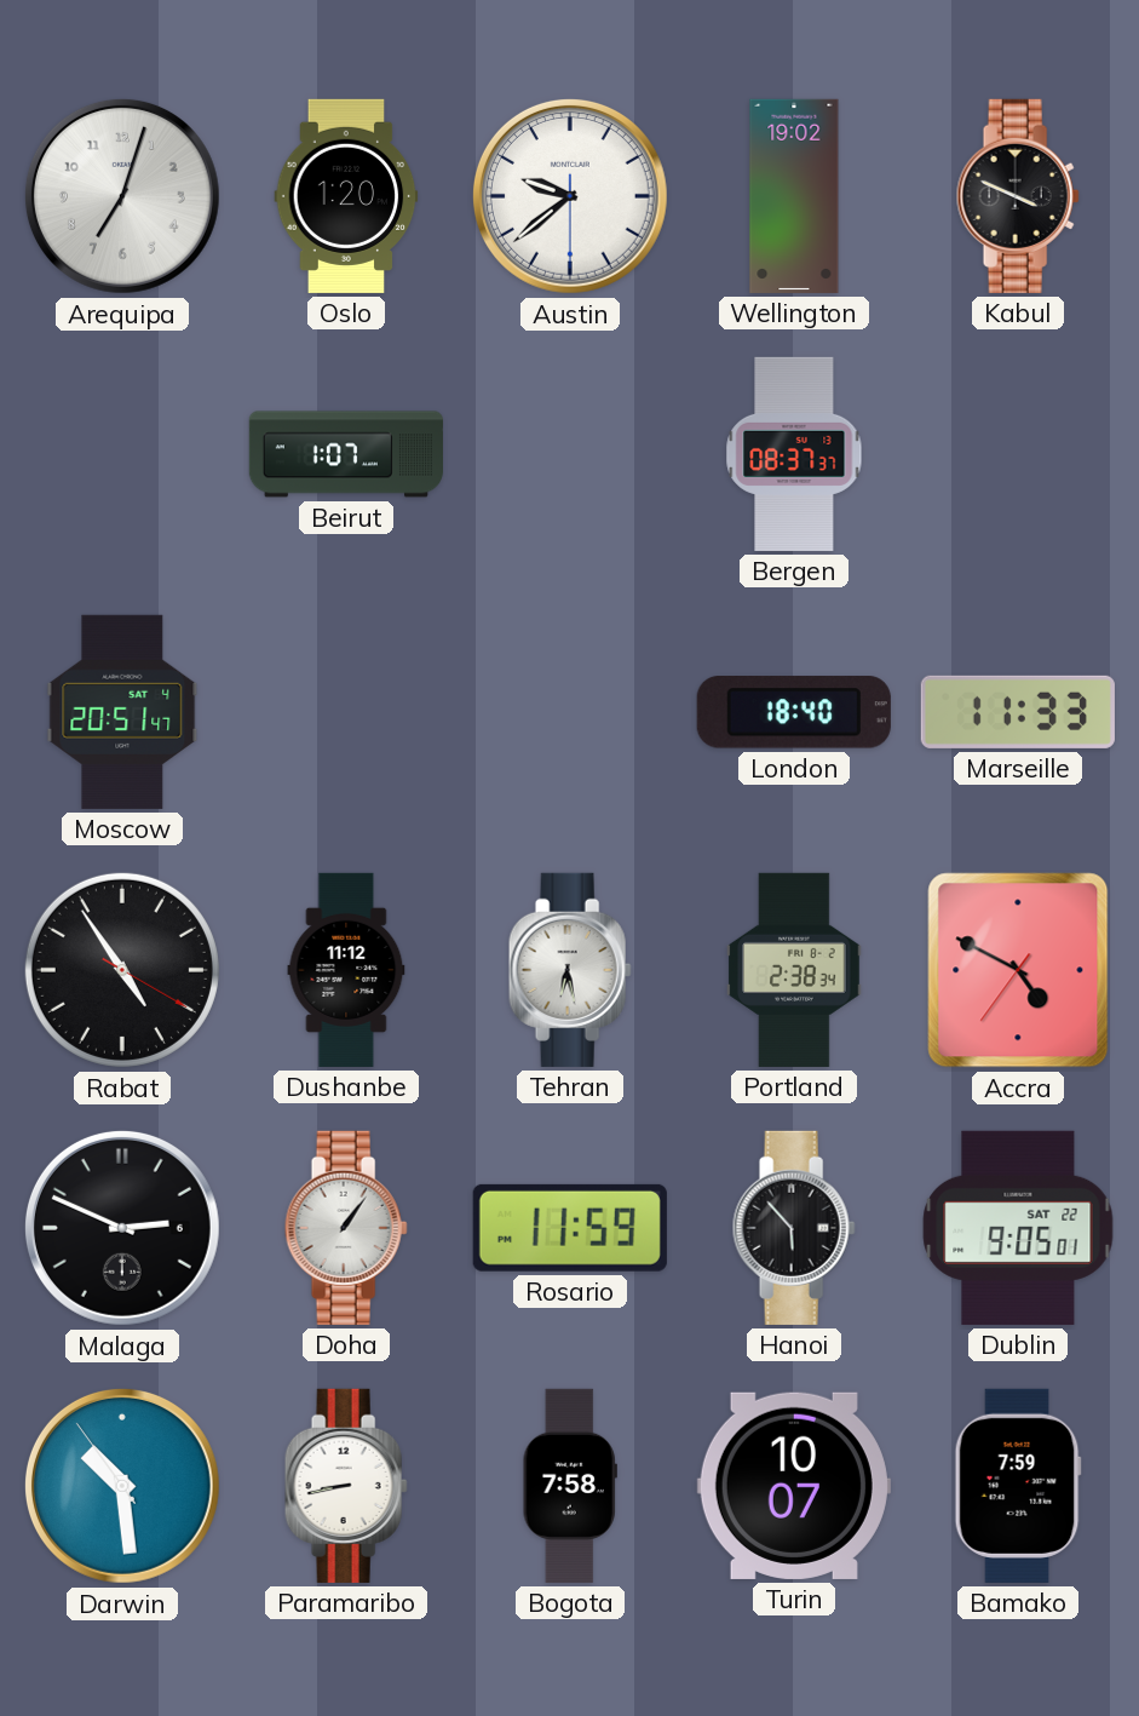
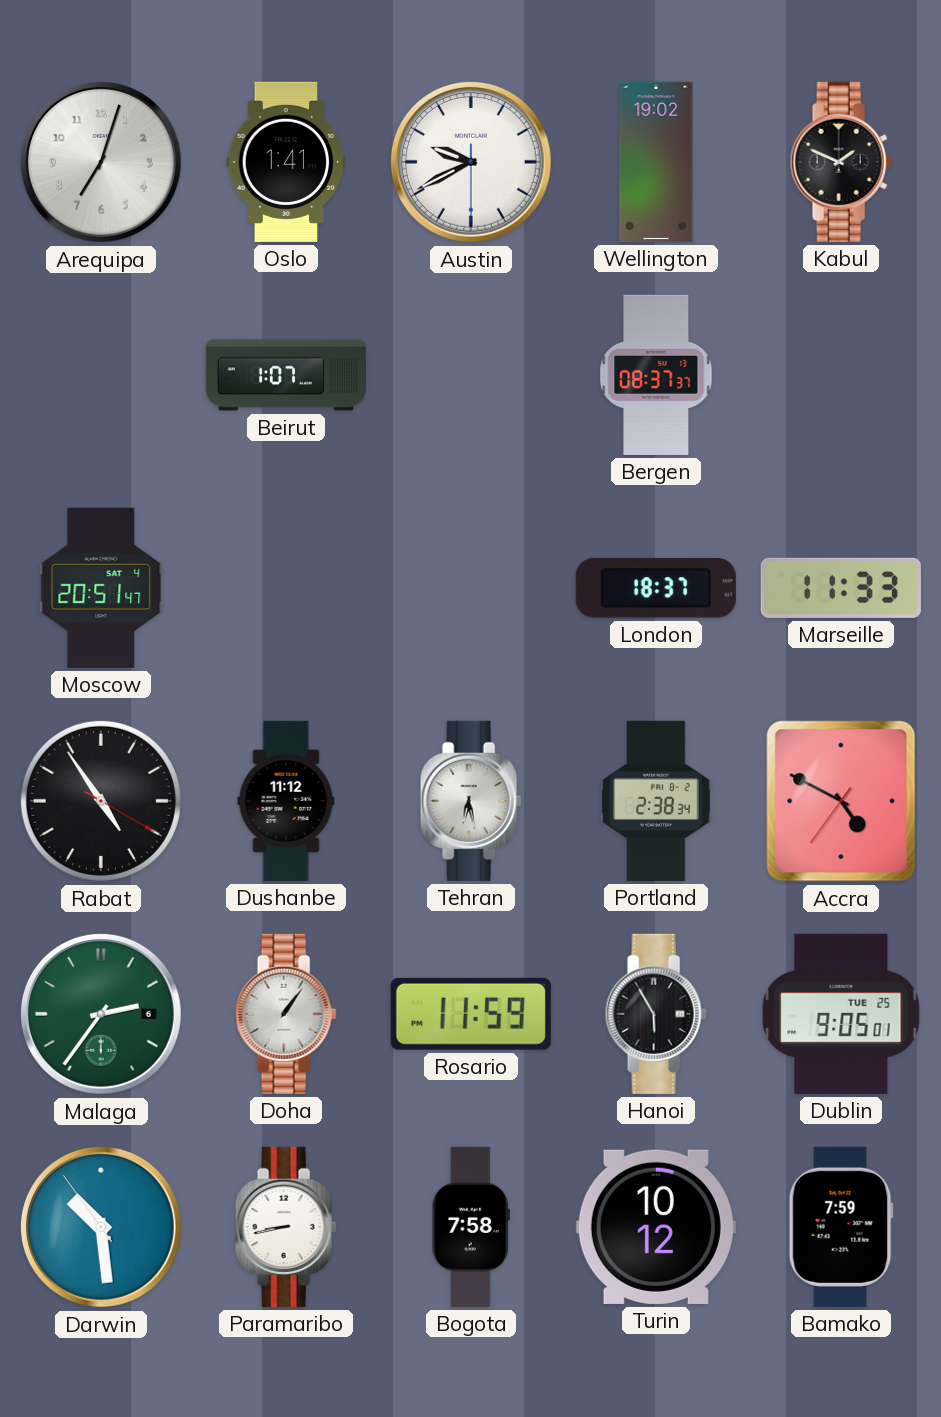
Oslo: 1:20 -> 1:41 (286, 162)
Austin: 9:38 -> 9:40 (471, 162)
Kabul: 3:49 -> 1:49 (841, 162)
London: 18:40 -> 18:37 (656, 588)
Malaga: 2:49 -> 2:36 (101, 1014)
Malaga dial: black -> green (101, 1014)
Hanoi: 5:53 -> 5:55 (656, 1014)
Dublin date: SAT 22 -> TUE 25 (841, 1014)
Turin: 10:07 -> 10:12 (656, 1227)
